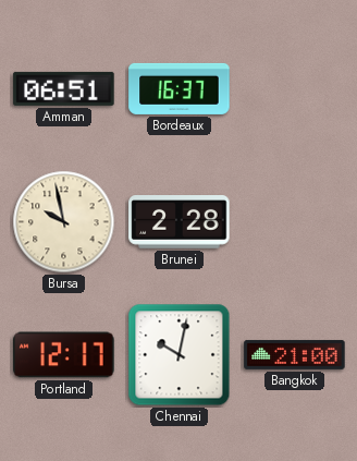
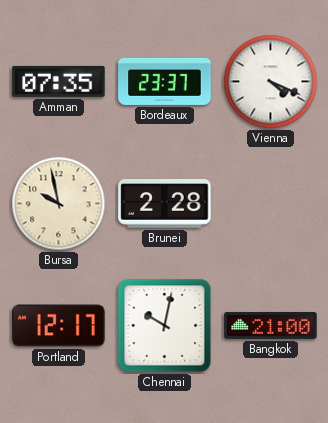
Amman: 06:51 -> 07:35 (59, 81)
Bordeaux: 16:37 -> 23:37 (165, 81)
Vienna: none -> 4:19 (271, 82)
